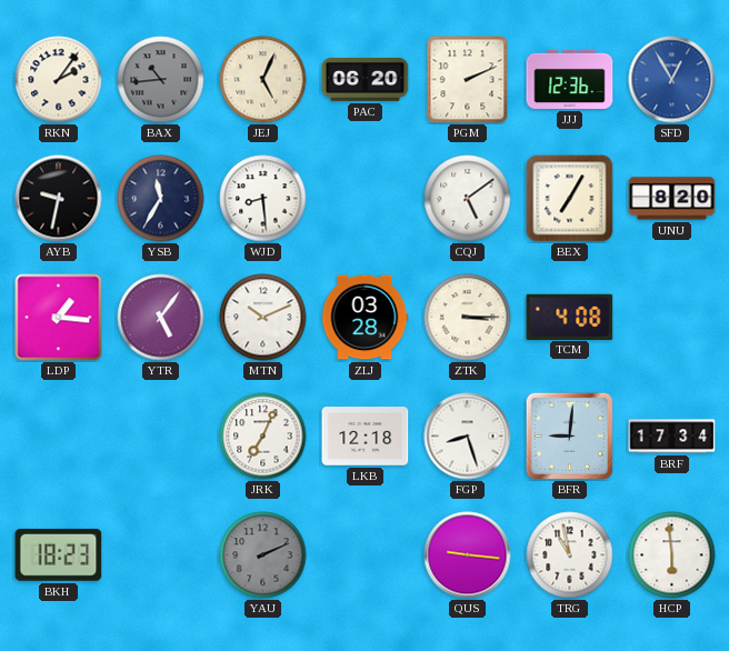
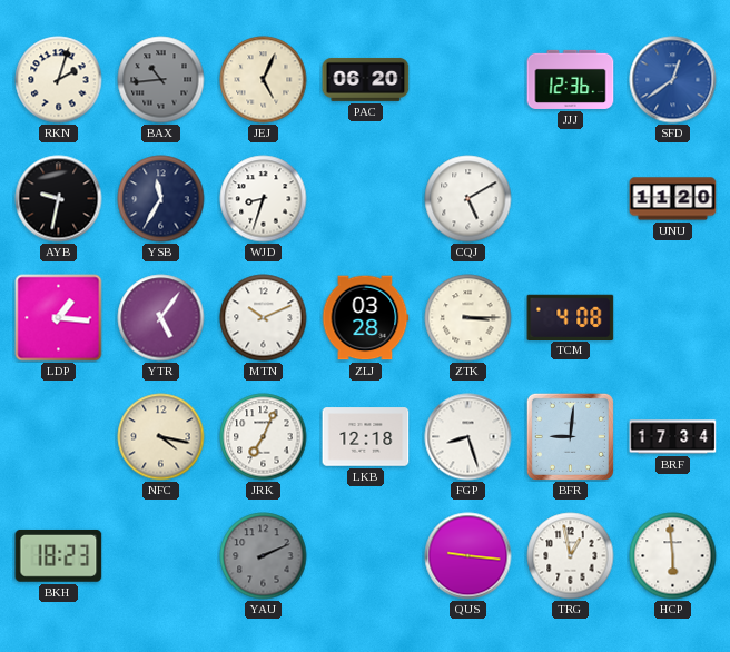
RKN: 2:06 -> 2:03 (59, 80)
PGM: 2:11 -> none (468, 80)
SFD: 12:55 -> 12:39 (673, 80)
WJD: 8:29 -> 8:33 (264, 199)
CQJ: 5:09 -> 5:10 (468, 199)
BEX: 7:05 -> none (570, 199)
UNU: 8:20 -> 11:20 (673, 199)
NFC: none -> 4:17 (161, 437)
TRG: 10:58 -> 12:58 (571, 556)
